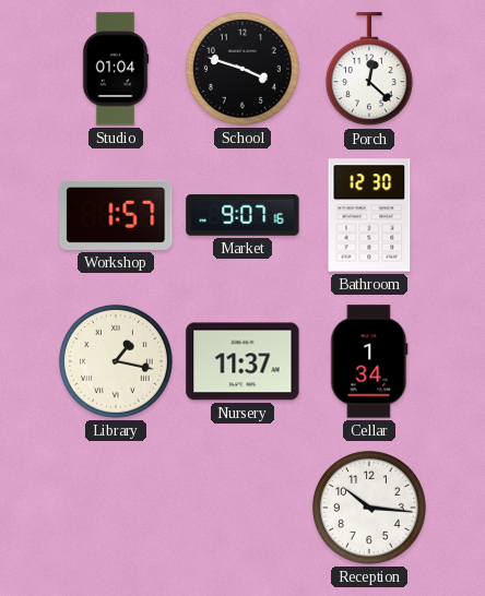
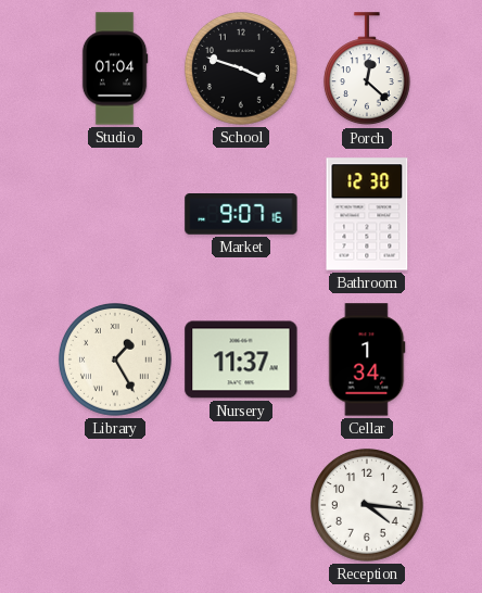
Workshop: 1:57 -> none (116, 215)
Library: 1:17 -> 1:25 (115, 359)
Reception: 10:16 -> 4:16 (367, 505)
